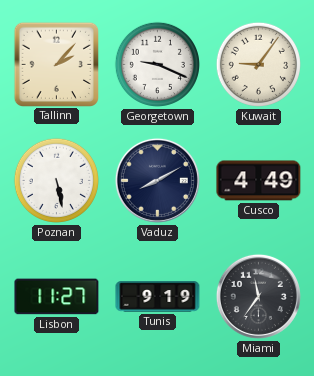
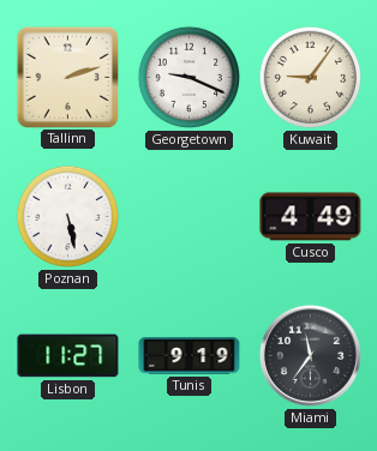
Tallinn: 2:07 -> 2:12 (67, 77)
Vaduz: 8:10 -> none (157, 180)
